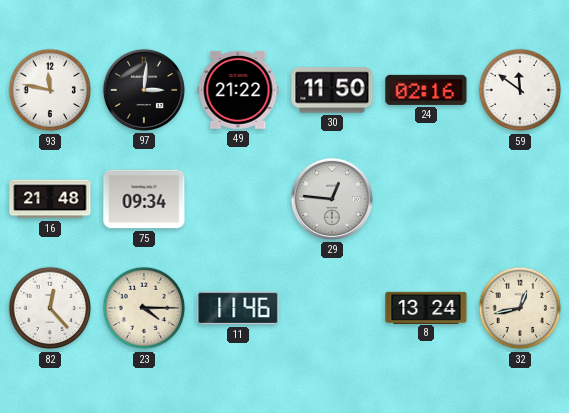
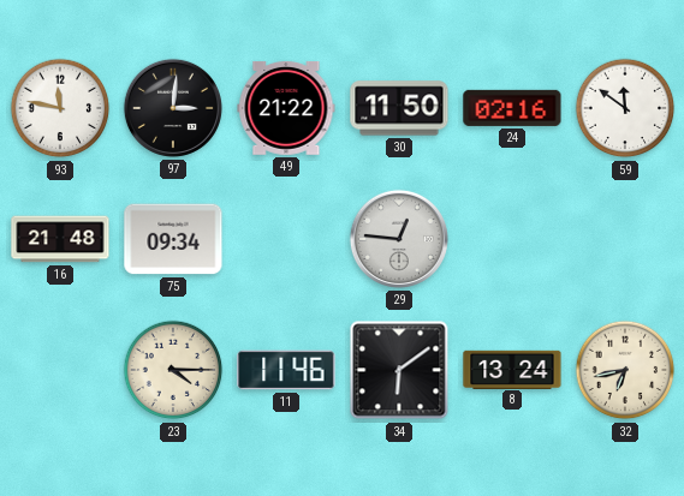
82: 12:23 -> none (50, 308)
34: none -> 6:09 (399, 370)
32: 12:43 -> 6:43 (625, 370)
